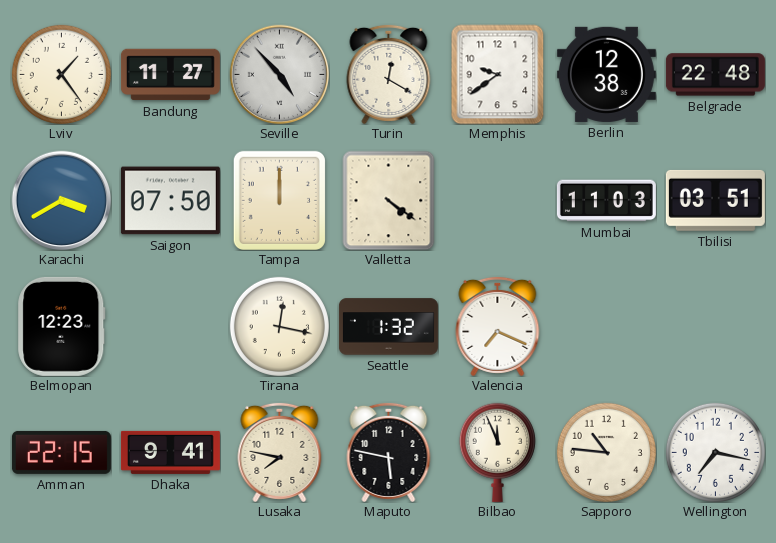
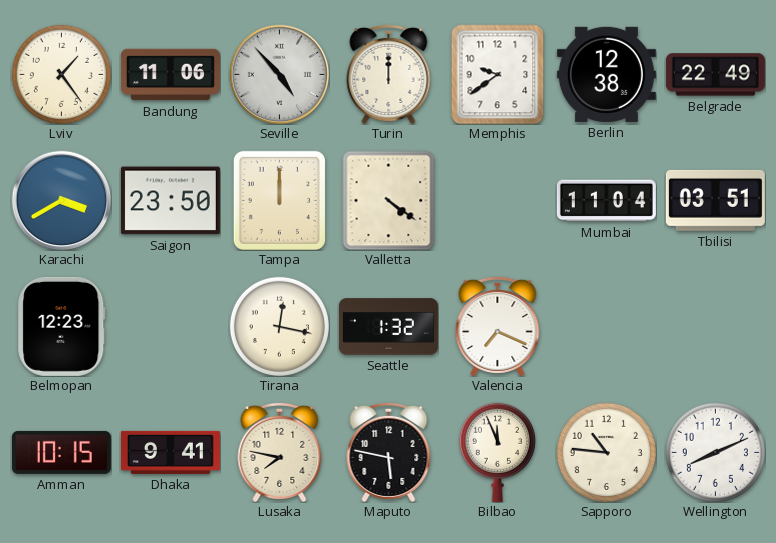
Bandung: 11:27 -> 11:06 (170, 75)
Turin: 12:20 -> 12:00 (389, 74)
Belgrade: 22:48 -> 22:49 (715, 75)
Saigon: 07:50 -> 23:50 (170, 201)
Mumbai: 11:03 -> 11:04 (606, 201)
Amman: 22:15 -> 10:15 (61, 452)
Wellington: 7:17 -> 8:11 (715, 452)
